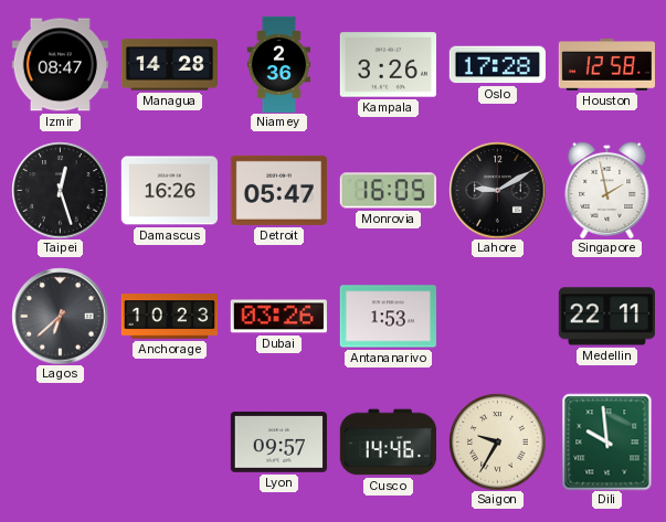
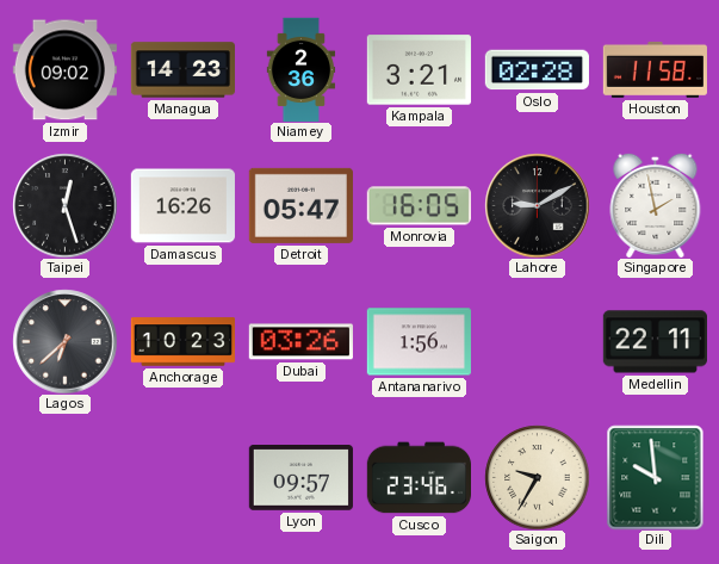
Izmir: 08:47 -> 09:02 (64, 70)
Managua: 14:28 -> 14:23 (182, 70)
Kampala: 3:26 -> 3:21 (419, 70)
Oslo: 17:28 -> 02:28 (537, 70)
Houston: 12:58 -> 11:58 (655, 69)
Antananarivo: 1:53 -> 1:56 (419, 342)
Cusco: 14:46 -> 23:46 (419, 478)
